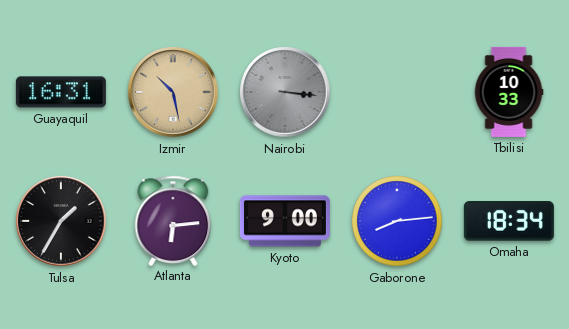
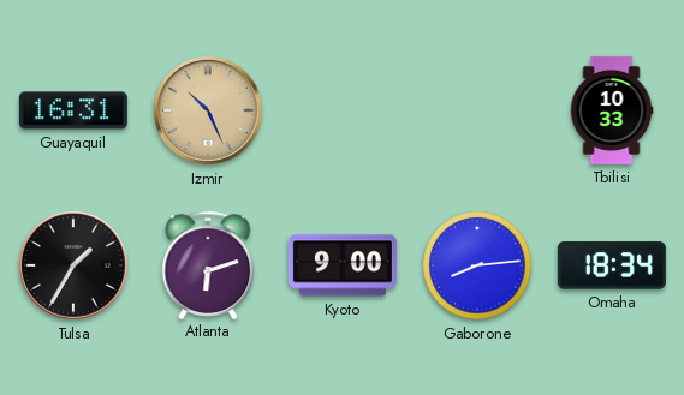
Izmir: 10:28 -> 10:26 (208, 110)
Nairobi: 3:16 -> none (285, 92)
Atlanta: 6:14 -> 6:12 (208, 264)
